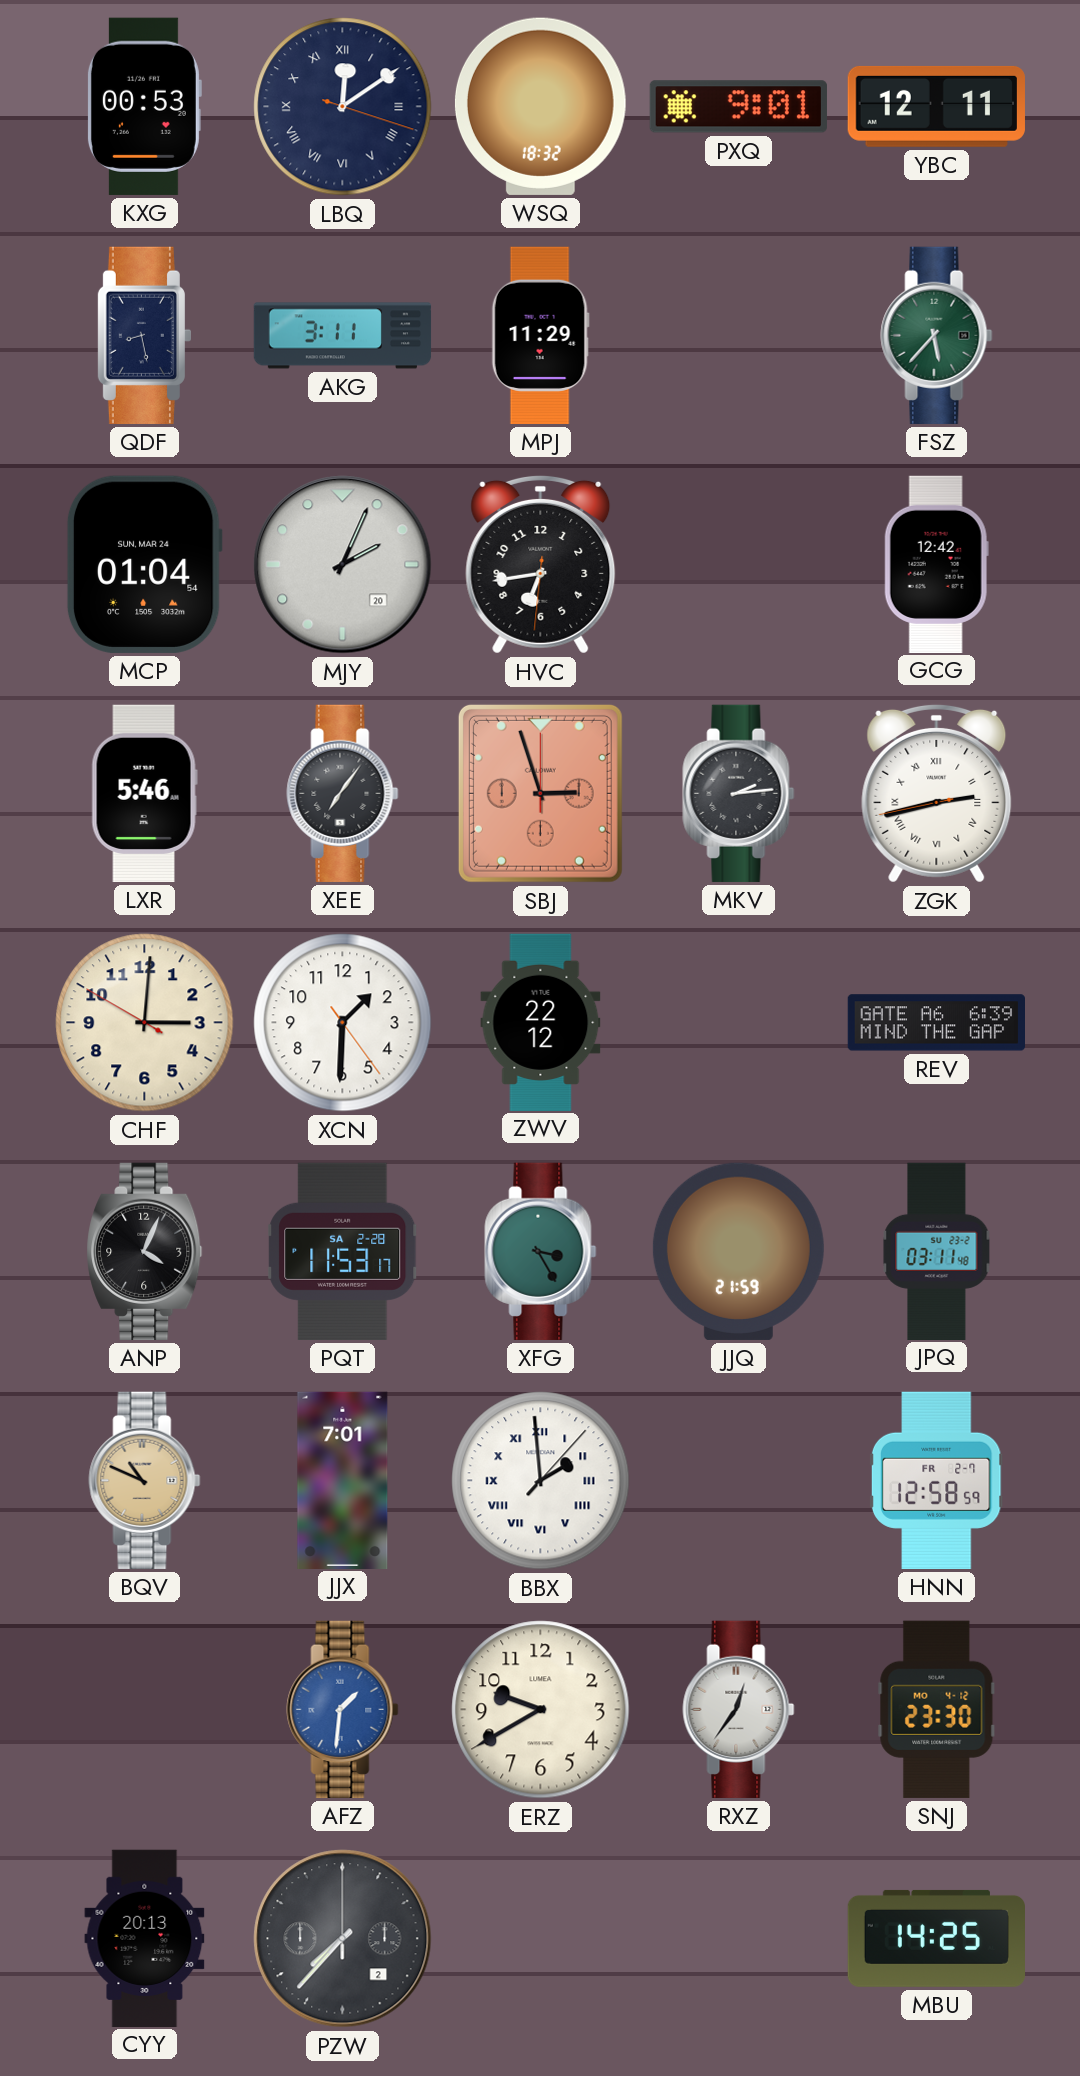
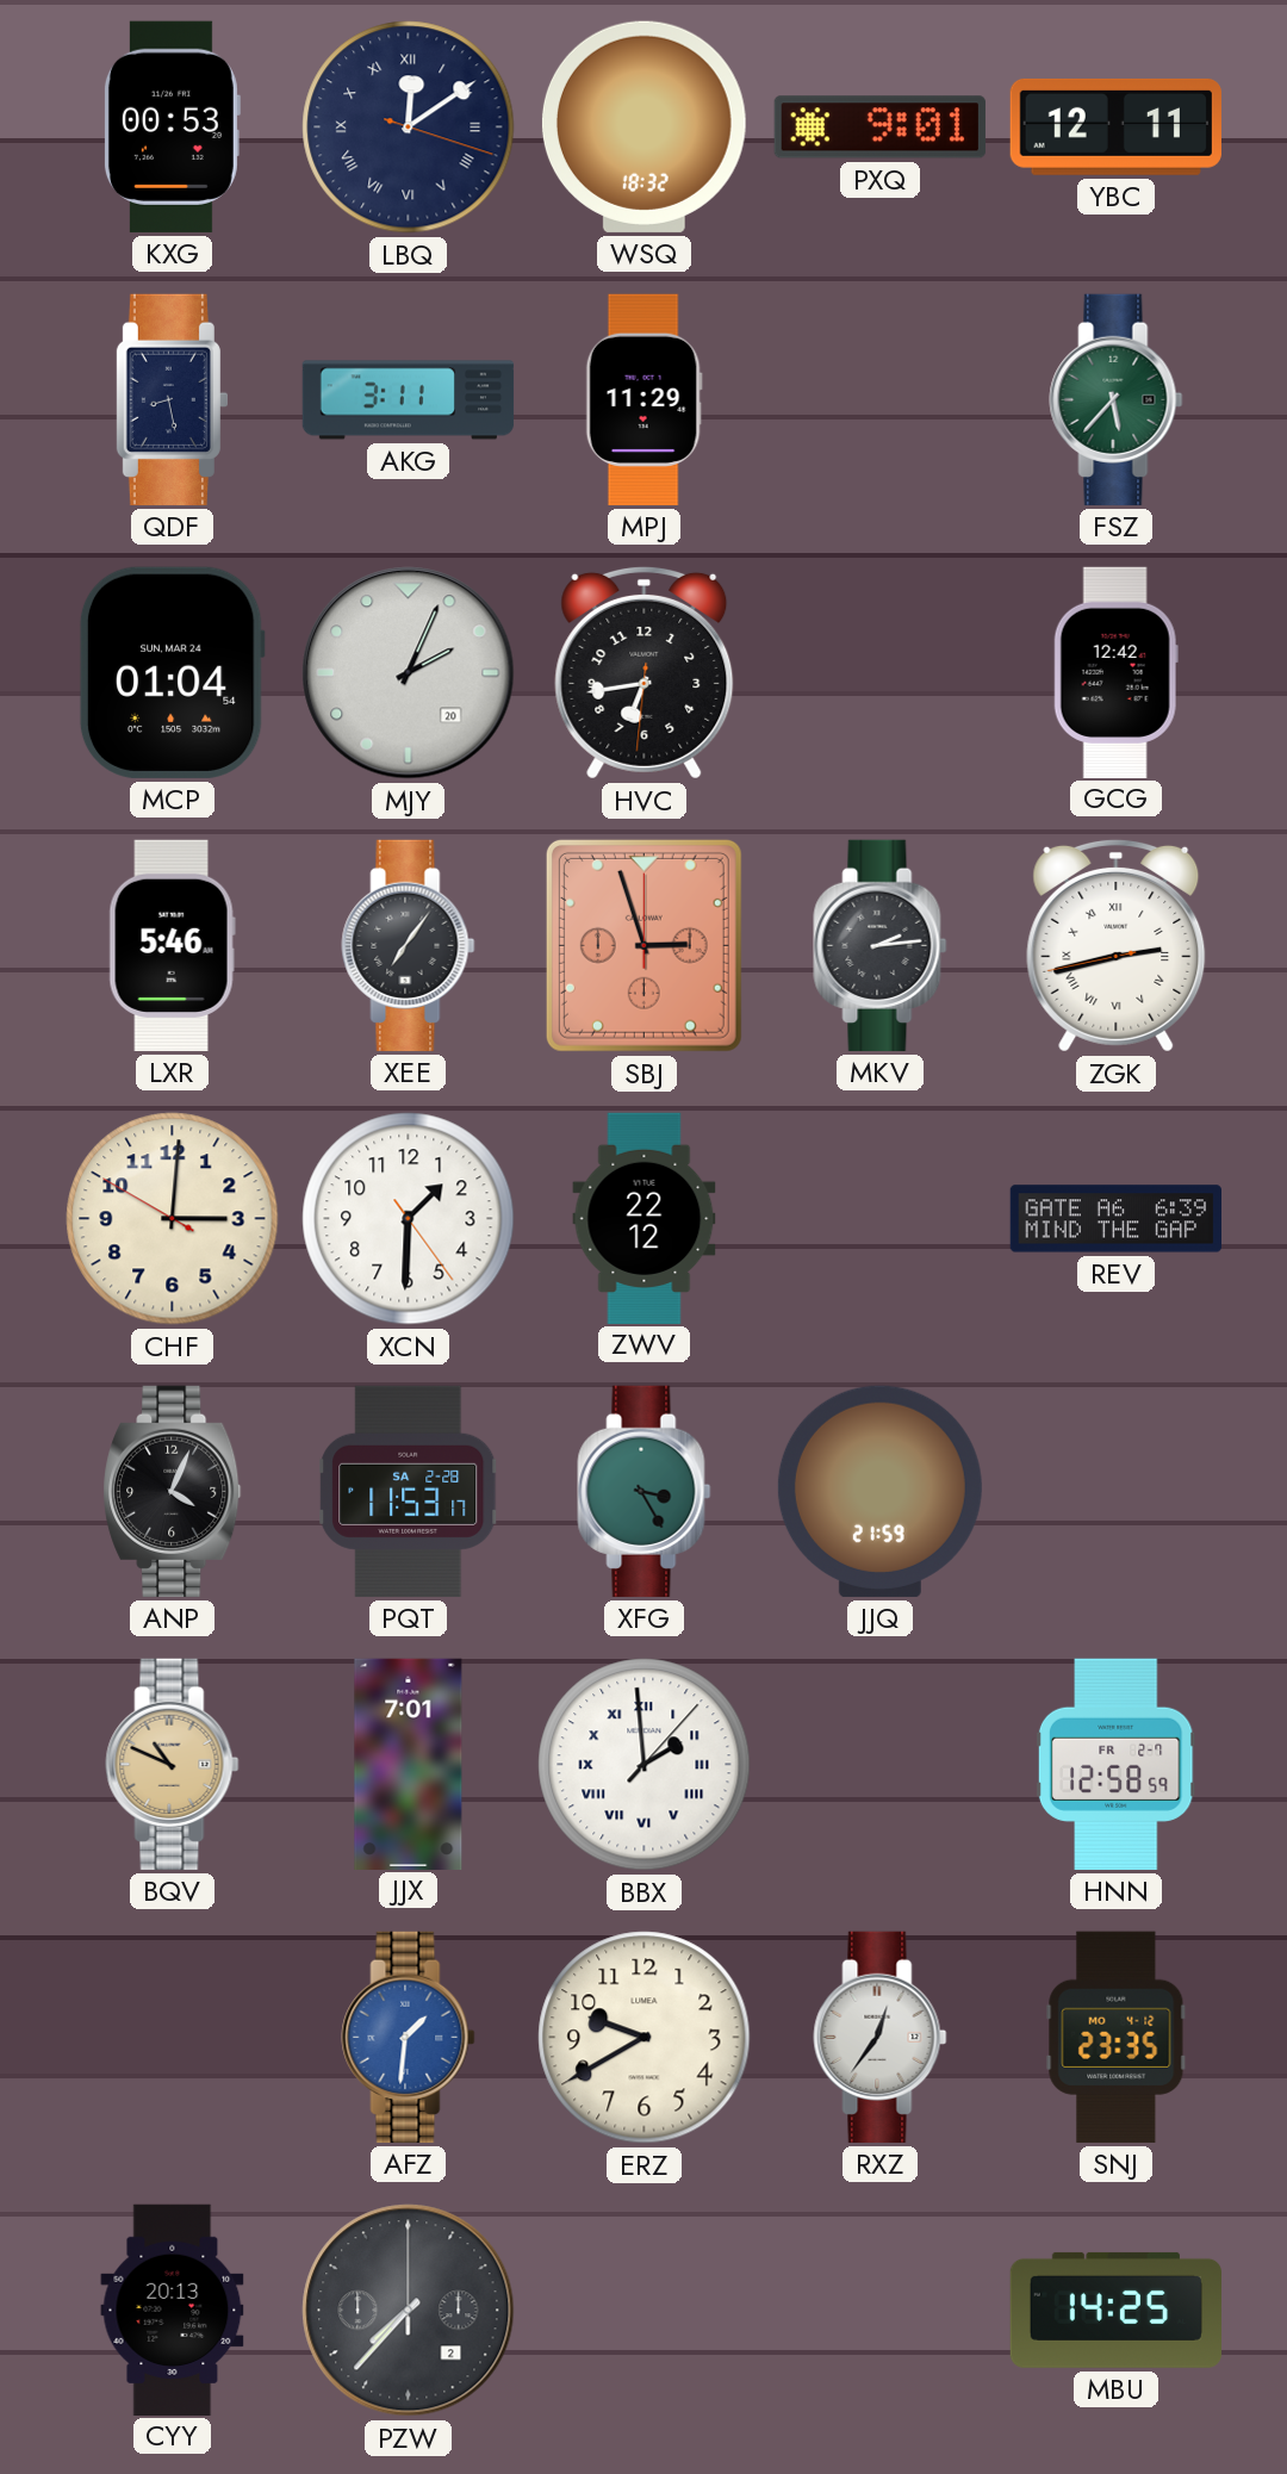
JPQ: 03:11 -> none (937, 1251)
SNJ: 23:30 -> 23:35 (1117, 2037)
